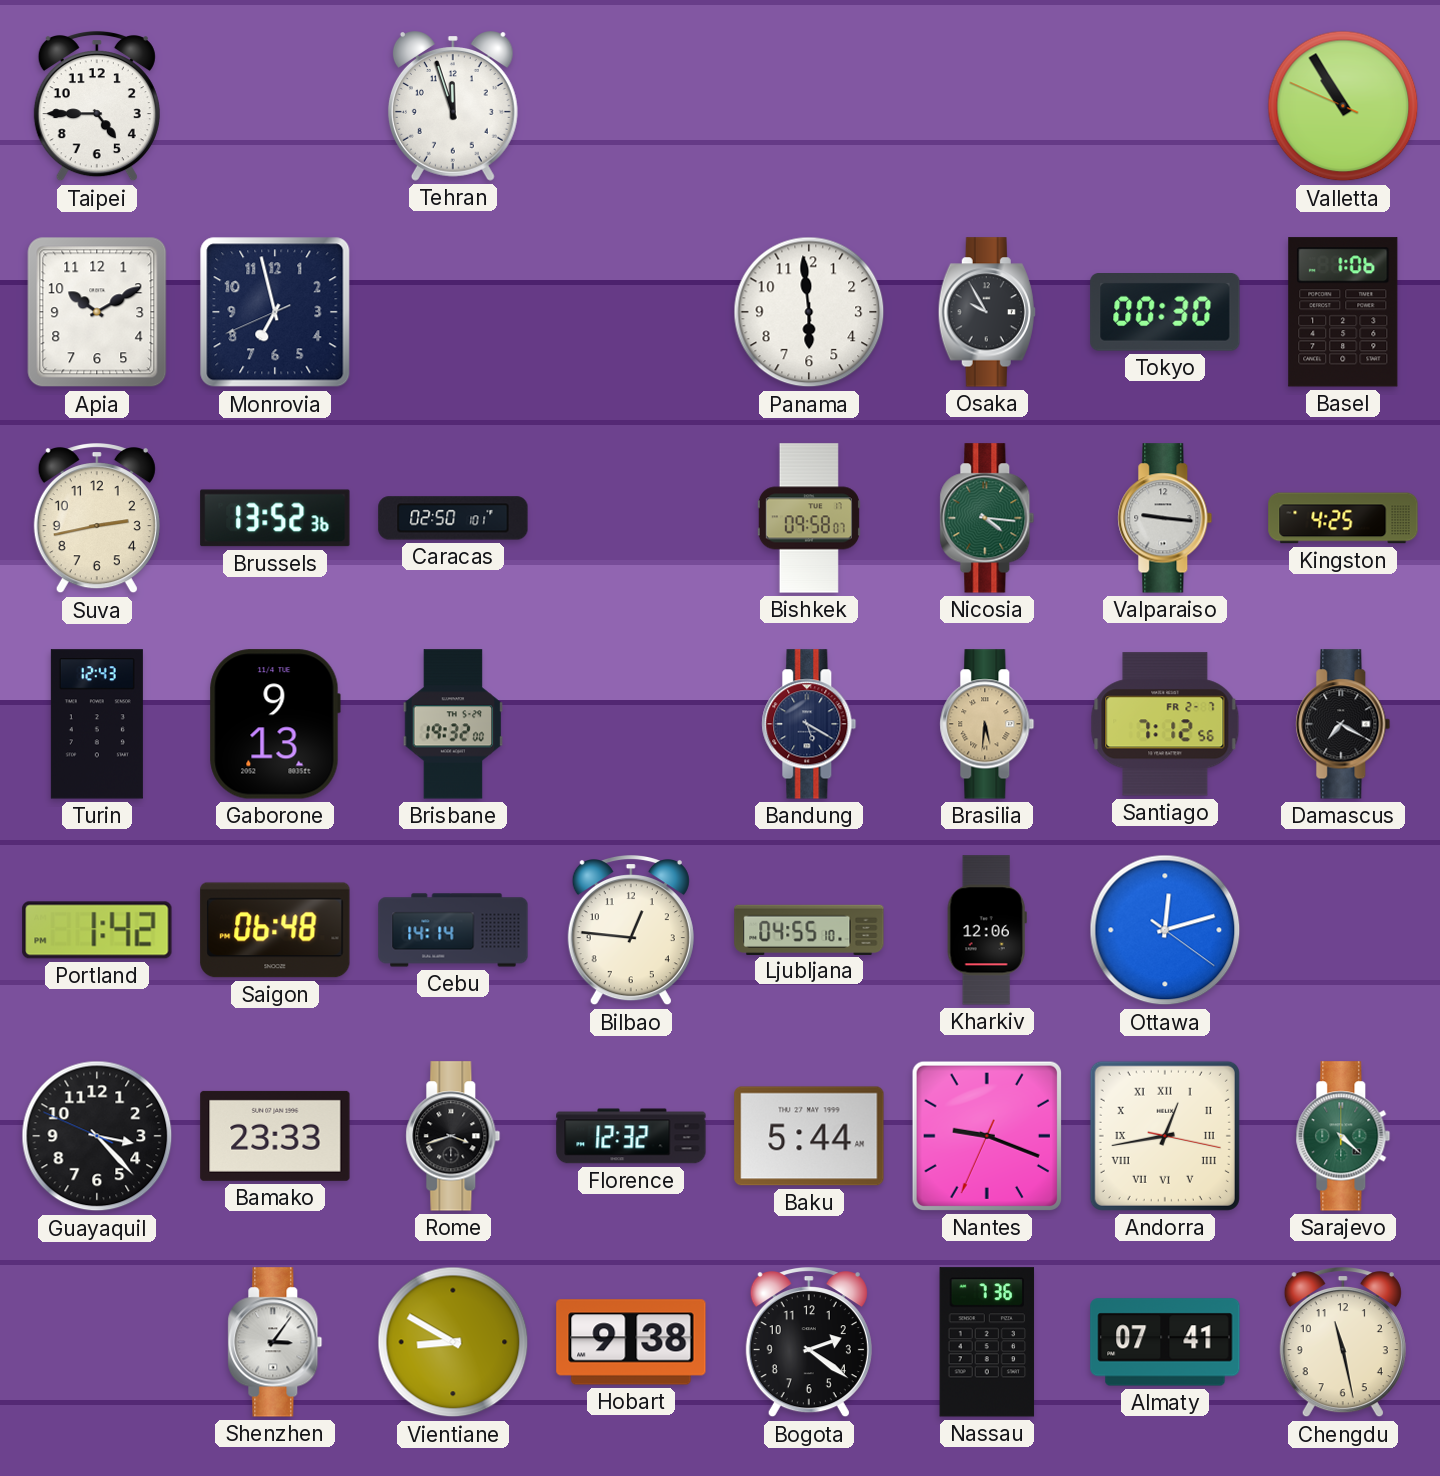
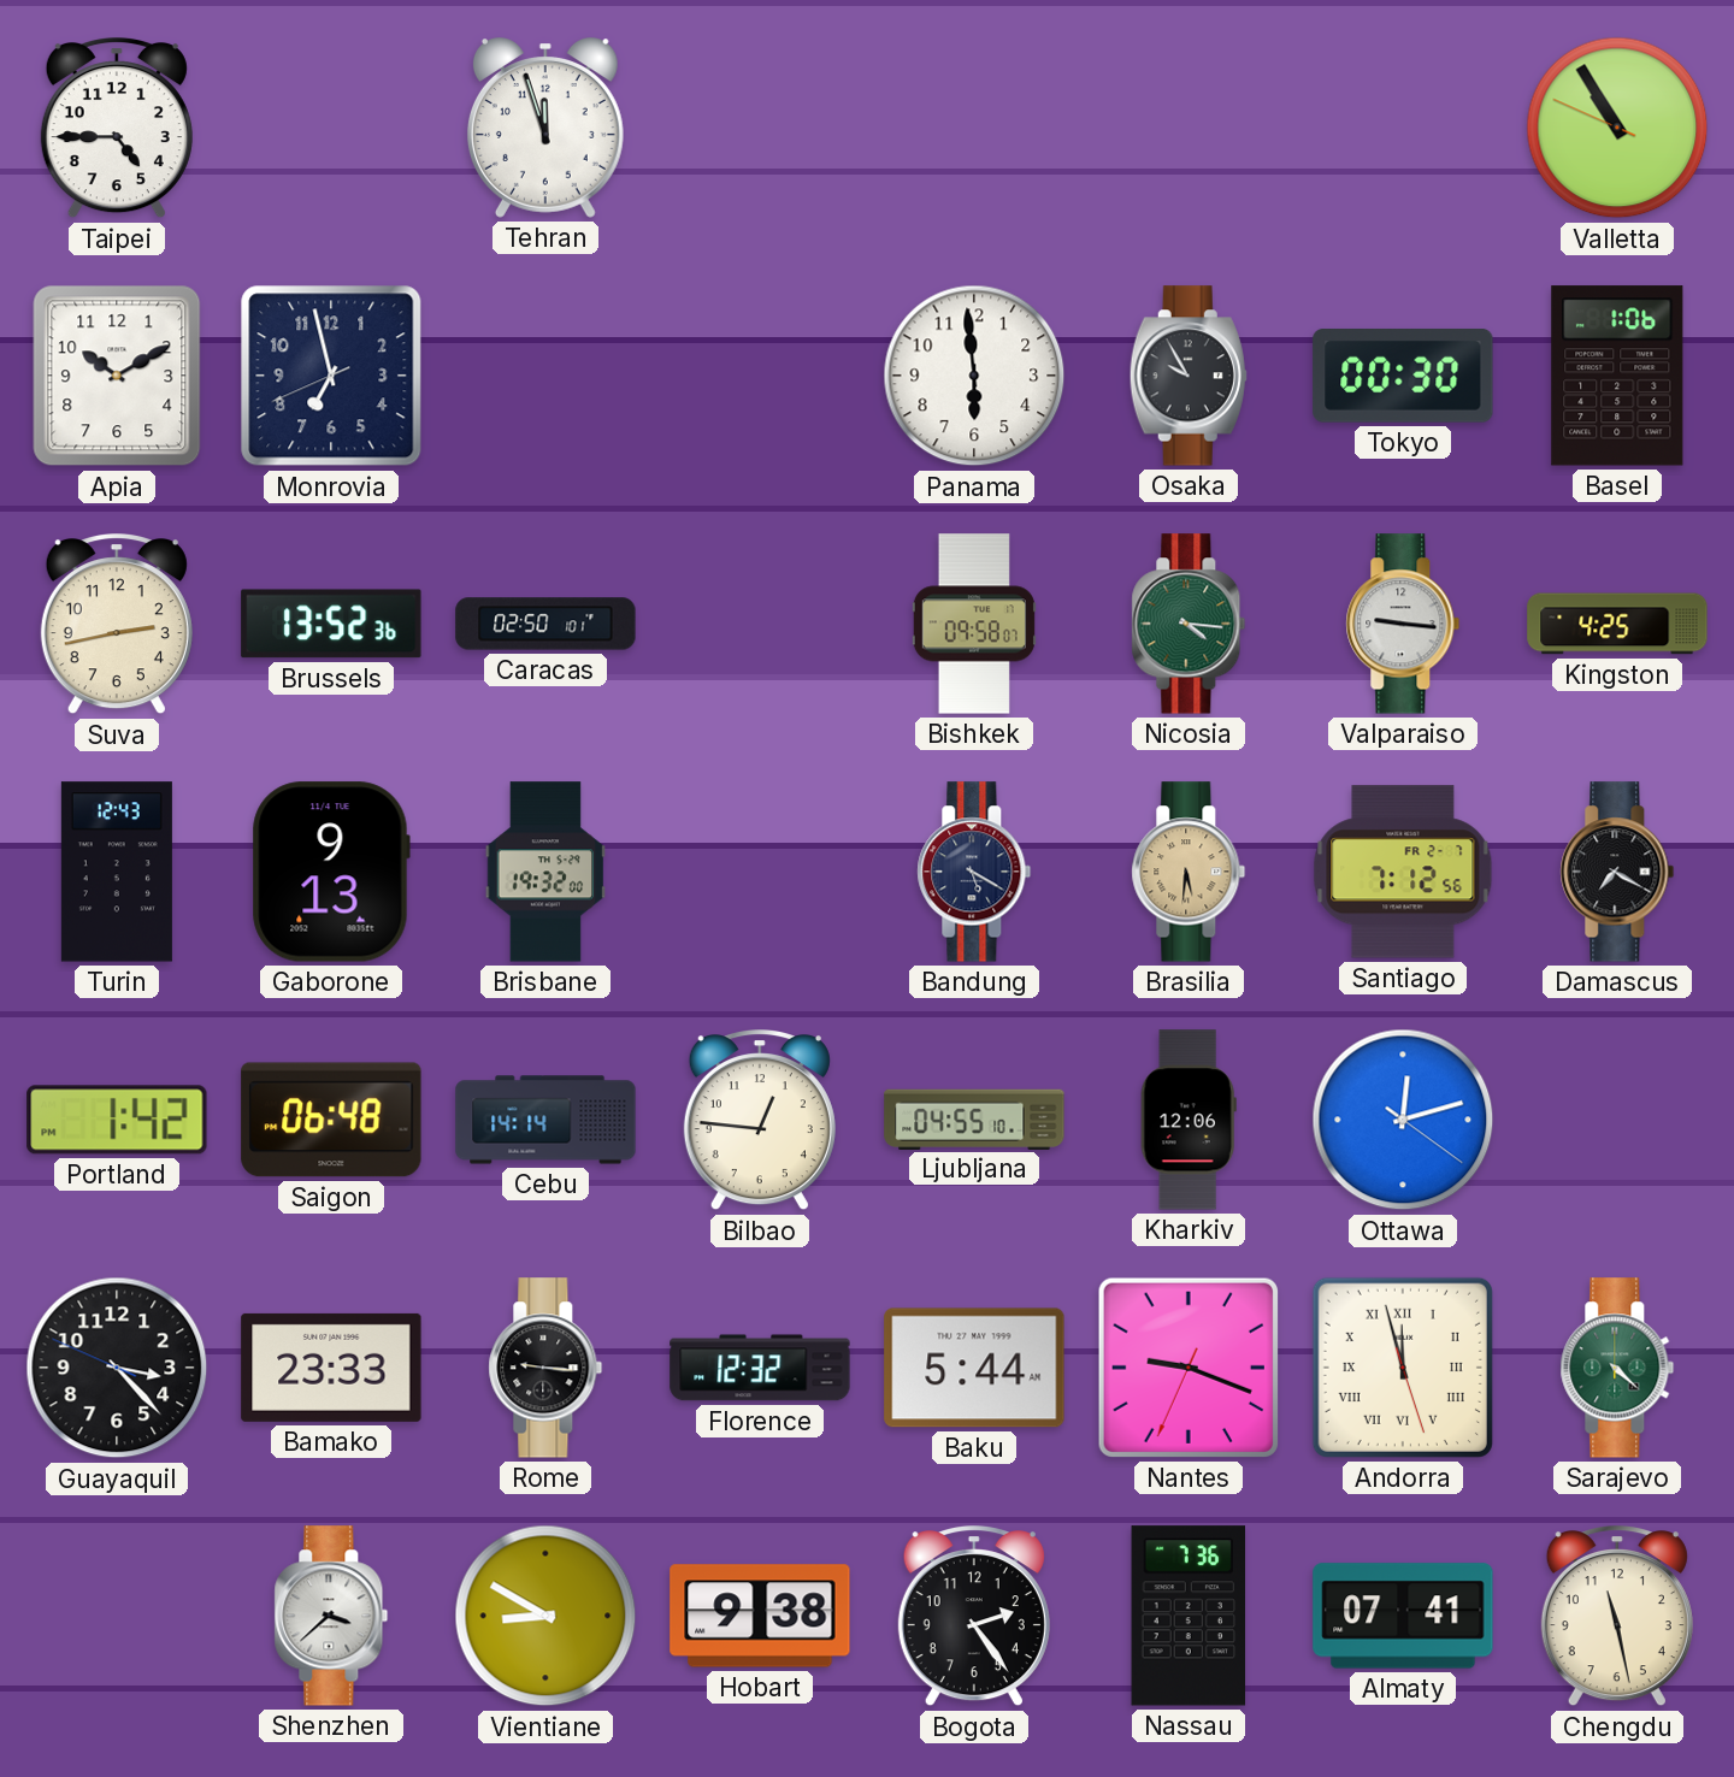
Rome: 3:42 -> 9:16 (545, 1368)
Andorra: 12:43 -> 11:57 (1403, 1368)
Shenzhen: 3:06 -> 3:38 (331, 1616)
Bogota: 2:21 -> 2:24 (974, 1617)
